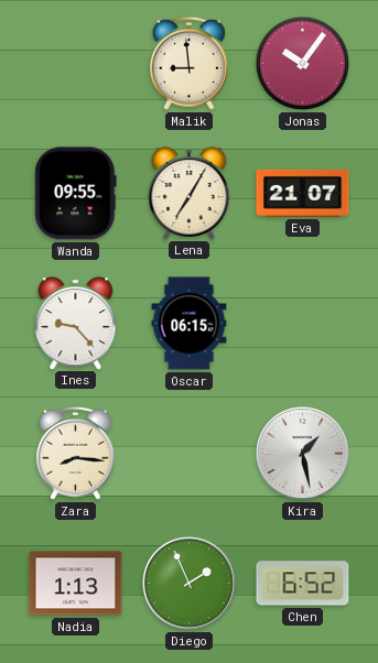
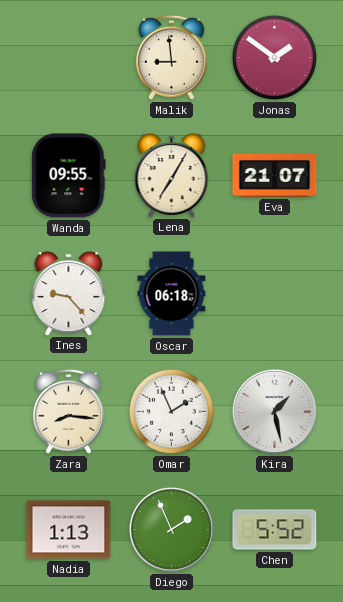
Jonas: 10:06 -> 1:51 (274, 57)
Oscar: 06:15 -> 06:18 (172, 294)
Omar: none -> 1:56 (171, 411)
Chen: 6:52 -> 5:52 (275, 530)
